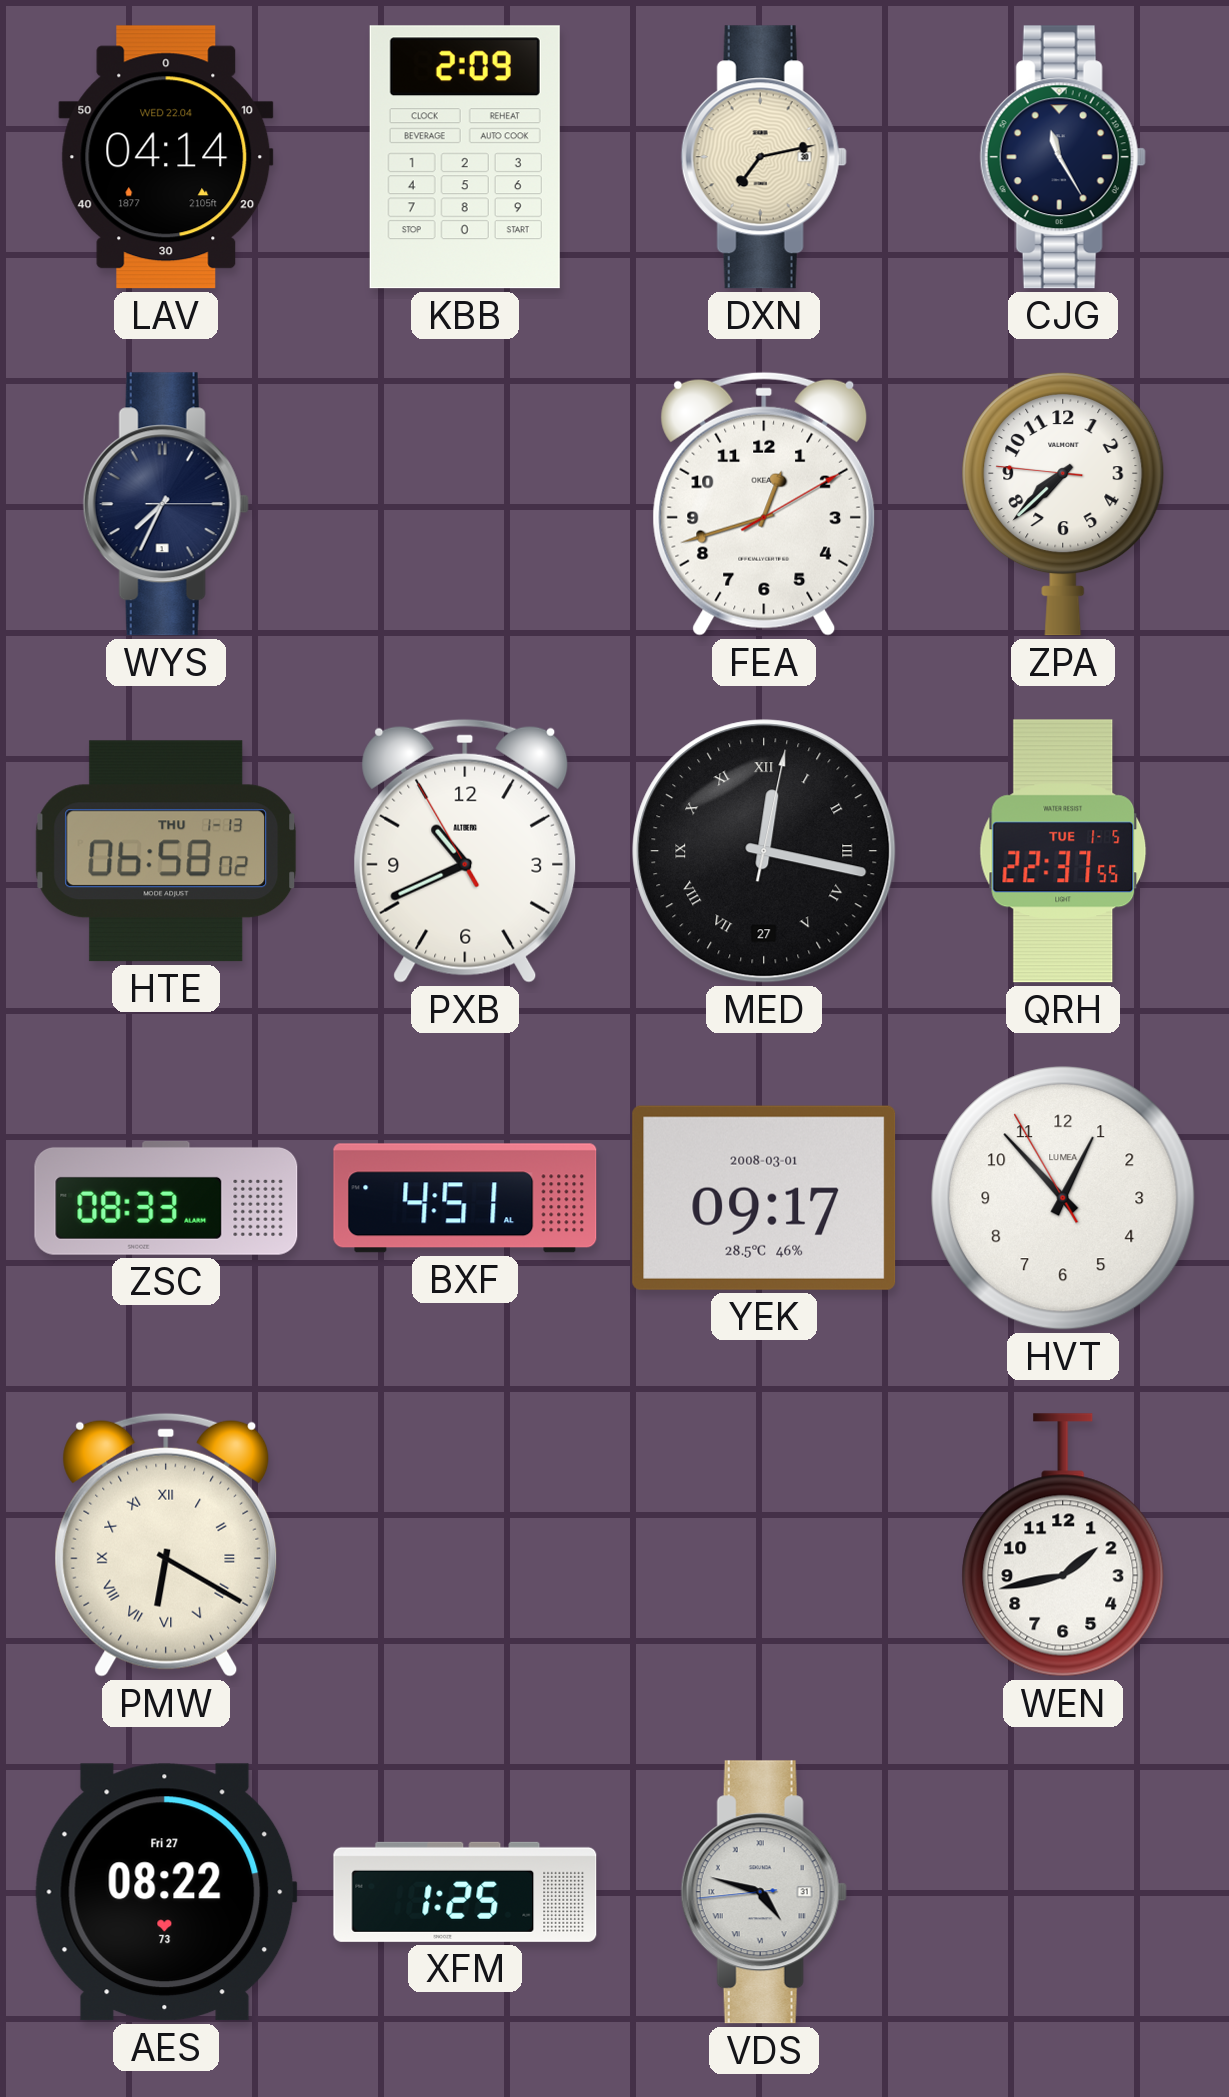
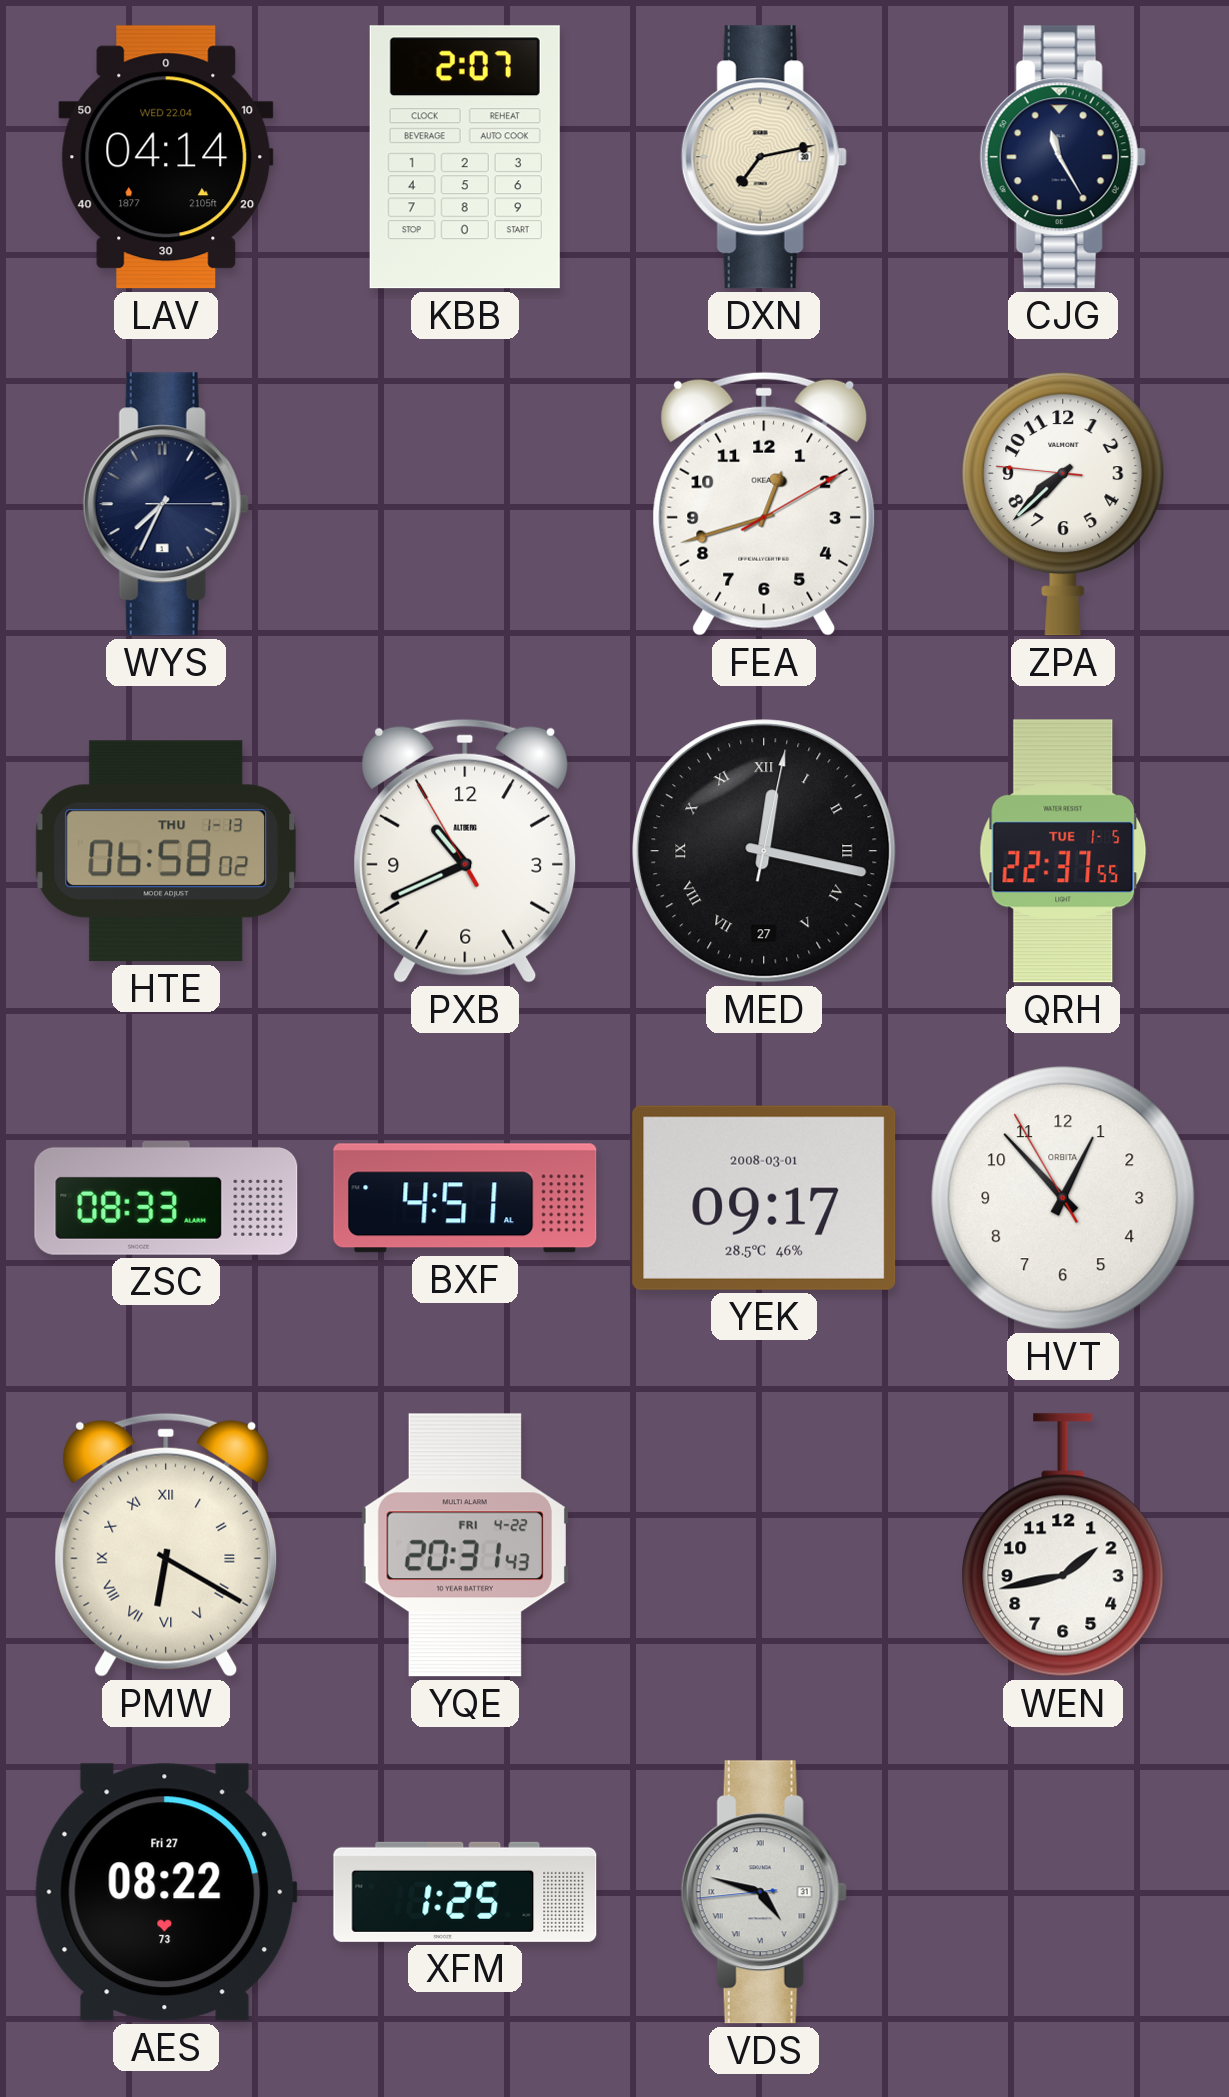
KBB: 2:09 -> 2:07 (465, 157)
HVT brand: LUMEA -> ORBITA (1063, 1198)
YQE: none -> 20:31 (465, 1545)
